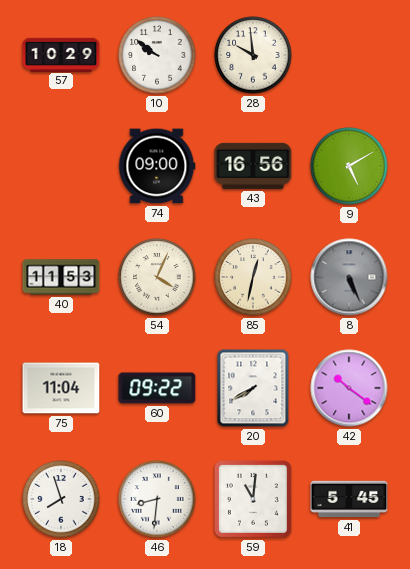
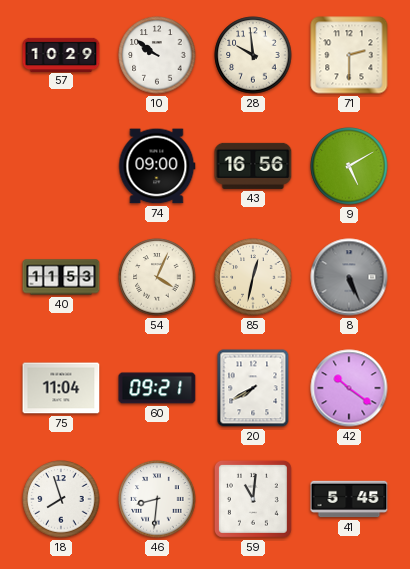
71: none -> 2:30 (349, 55)
60: 09:22 -> 09:21 (157, 388)
